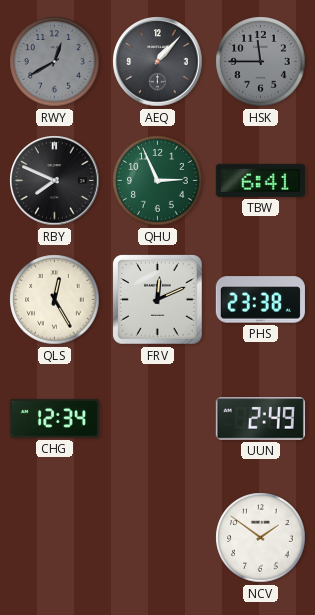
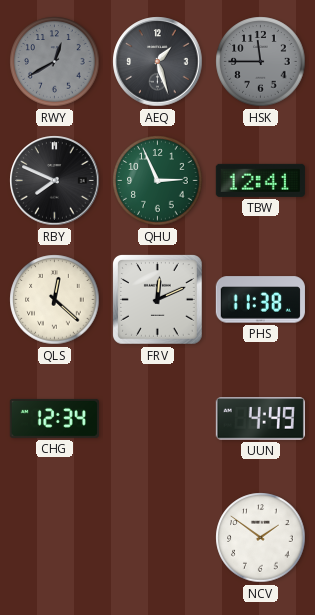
AEQ: 1:07 -> 1:27 (158, 62)
TBW: 6:41 -> 12:41 (260, 180)
QLS: 12:25 -> 12:22 (55, 300)
PHS: 23:38 -> 11:38 (260, 300)
UUN: 2:49 -> 4:49 (260, 419)
